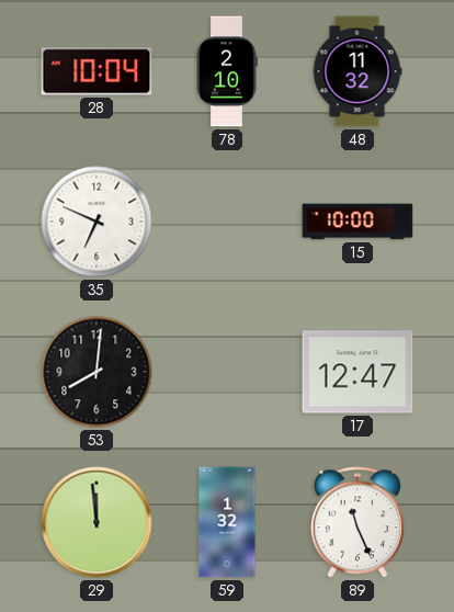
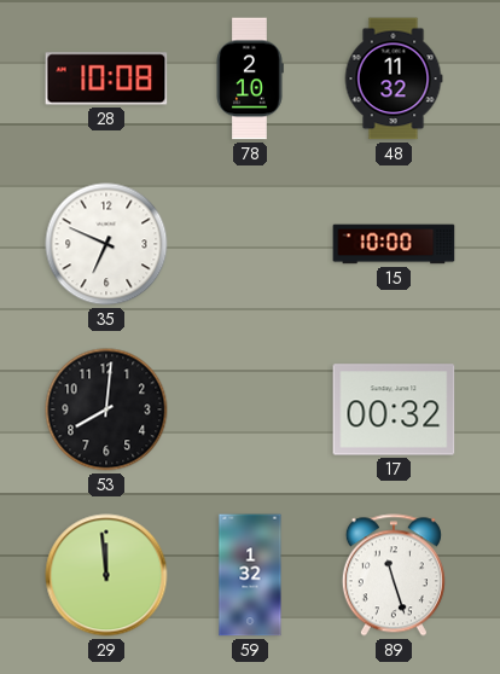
28: 10:04 -> 10:08 (106, 79)
17: 12:47 -> 00:32 (394, 409)
89: 11:26 -> 11:27 (394, 575)
